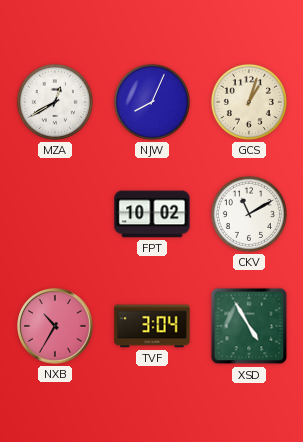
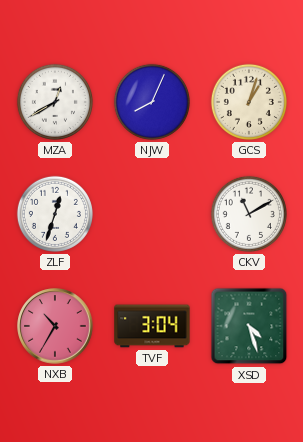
ZLF: none -> 12:33 (55, 214)
FPT: 10:02 -> none (152, 214)
XSD: 4:55 -> 4:27 (249, 326)
